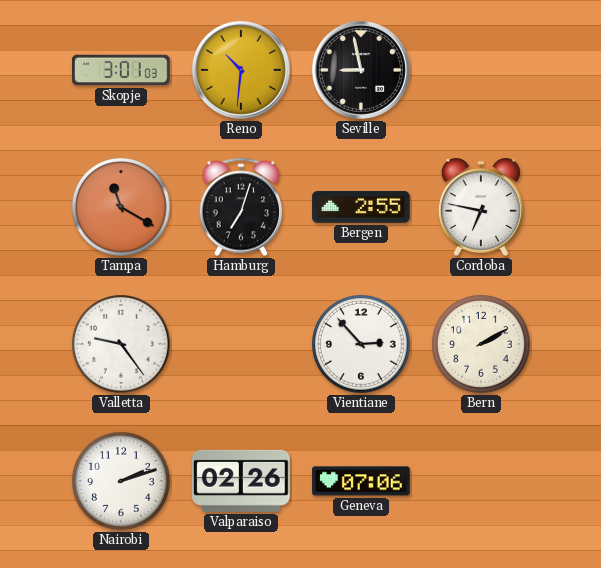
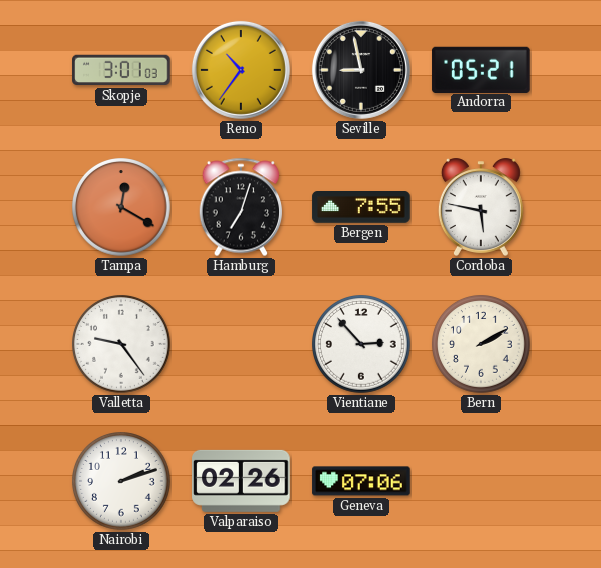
Reno: 10:31 -> 10:36 (241, 70)
Andorra: none -> 05:21 (481, 69)
Tampa: 11:20 -> 12:20 (122, 208)
Bergen: 2:55 -> 7:55 (361, 208)
Cordoba: 6:47 -> 5:47 (481, 207)
